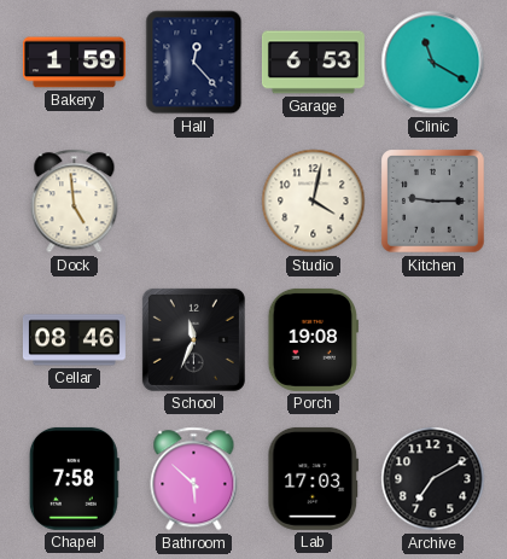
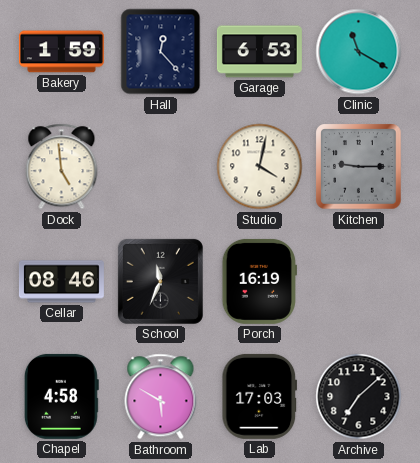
Porch: 19:08 -> 16:19 (259, 281)
Chapel: 7:58 -> 4:58 (61, 396)
Bathroom: 5:52 -> 5:50 (161, 397)
Archive: 7:10 -> 7:08 (359, 397)
